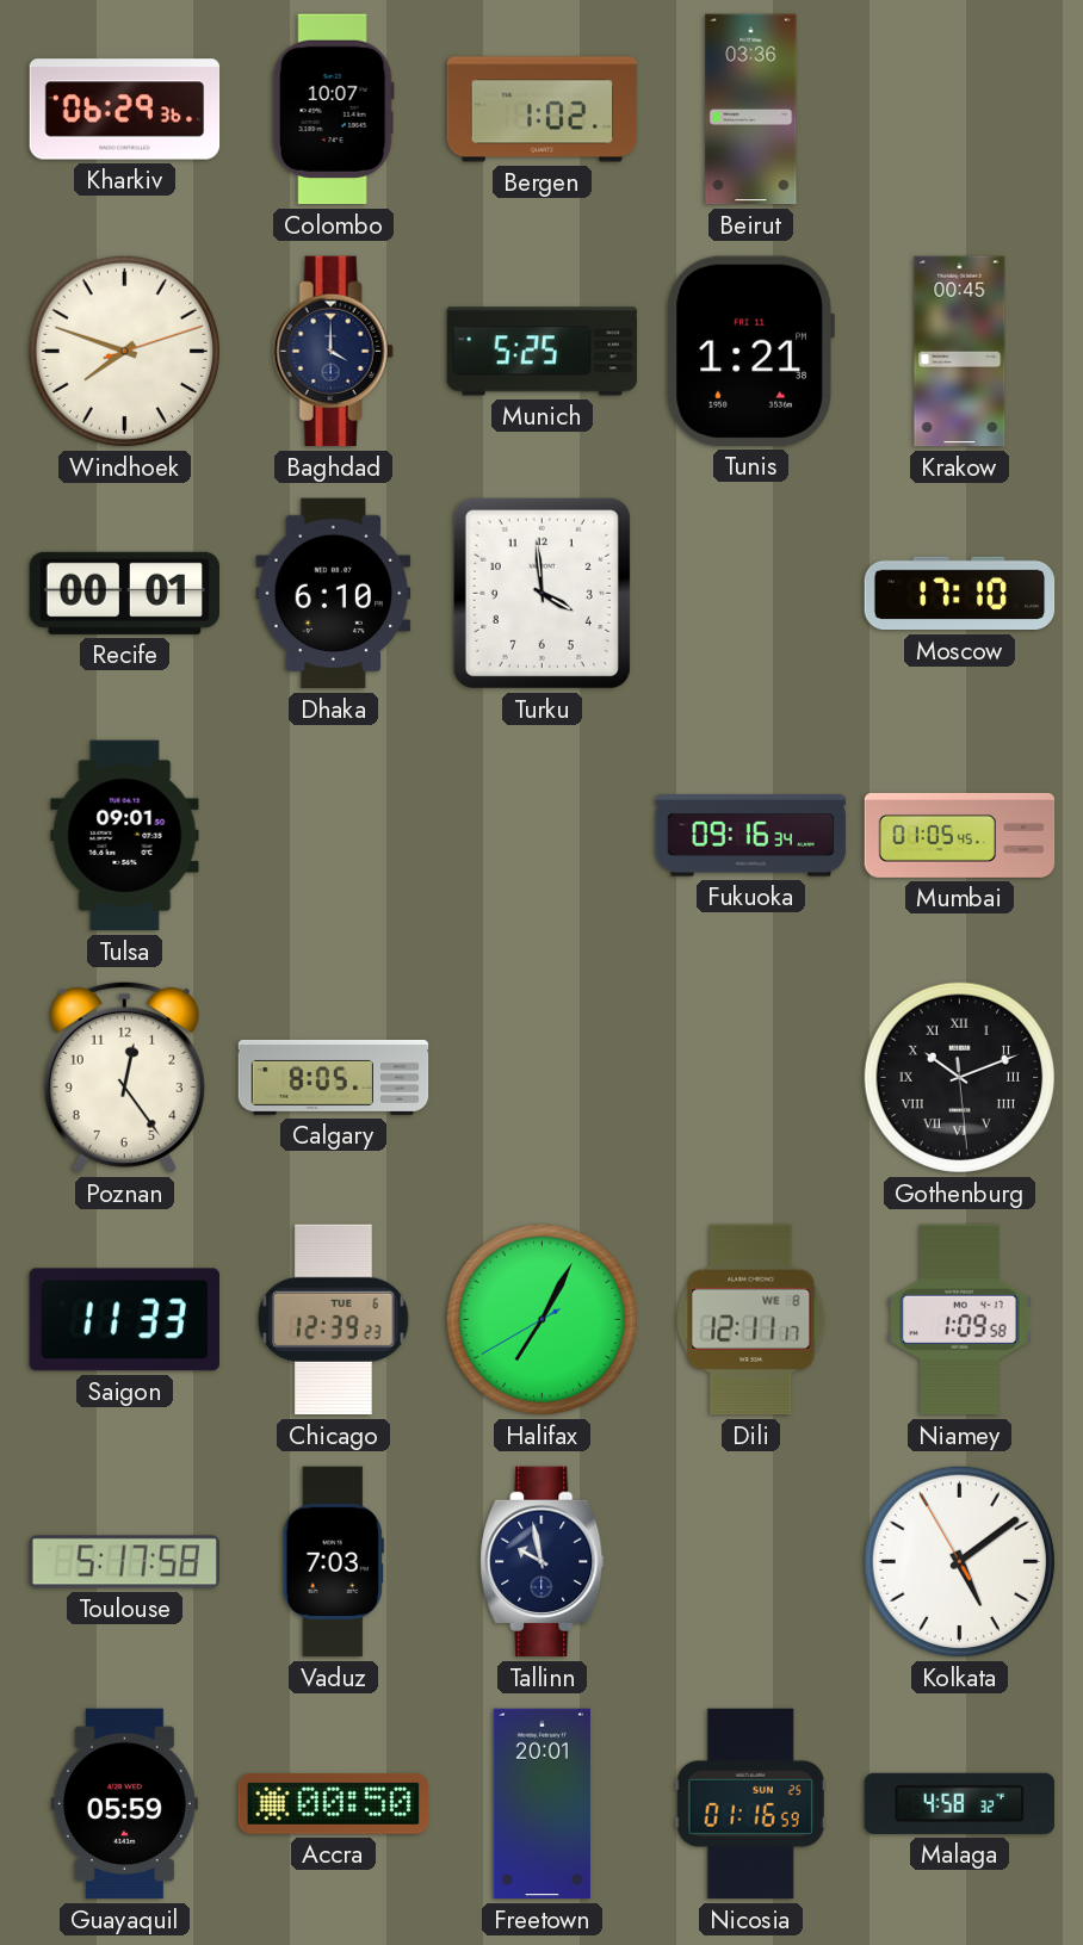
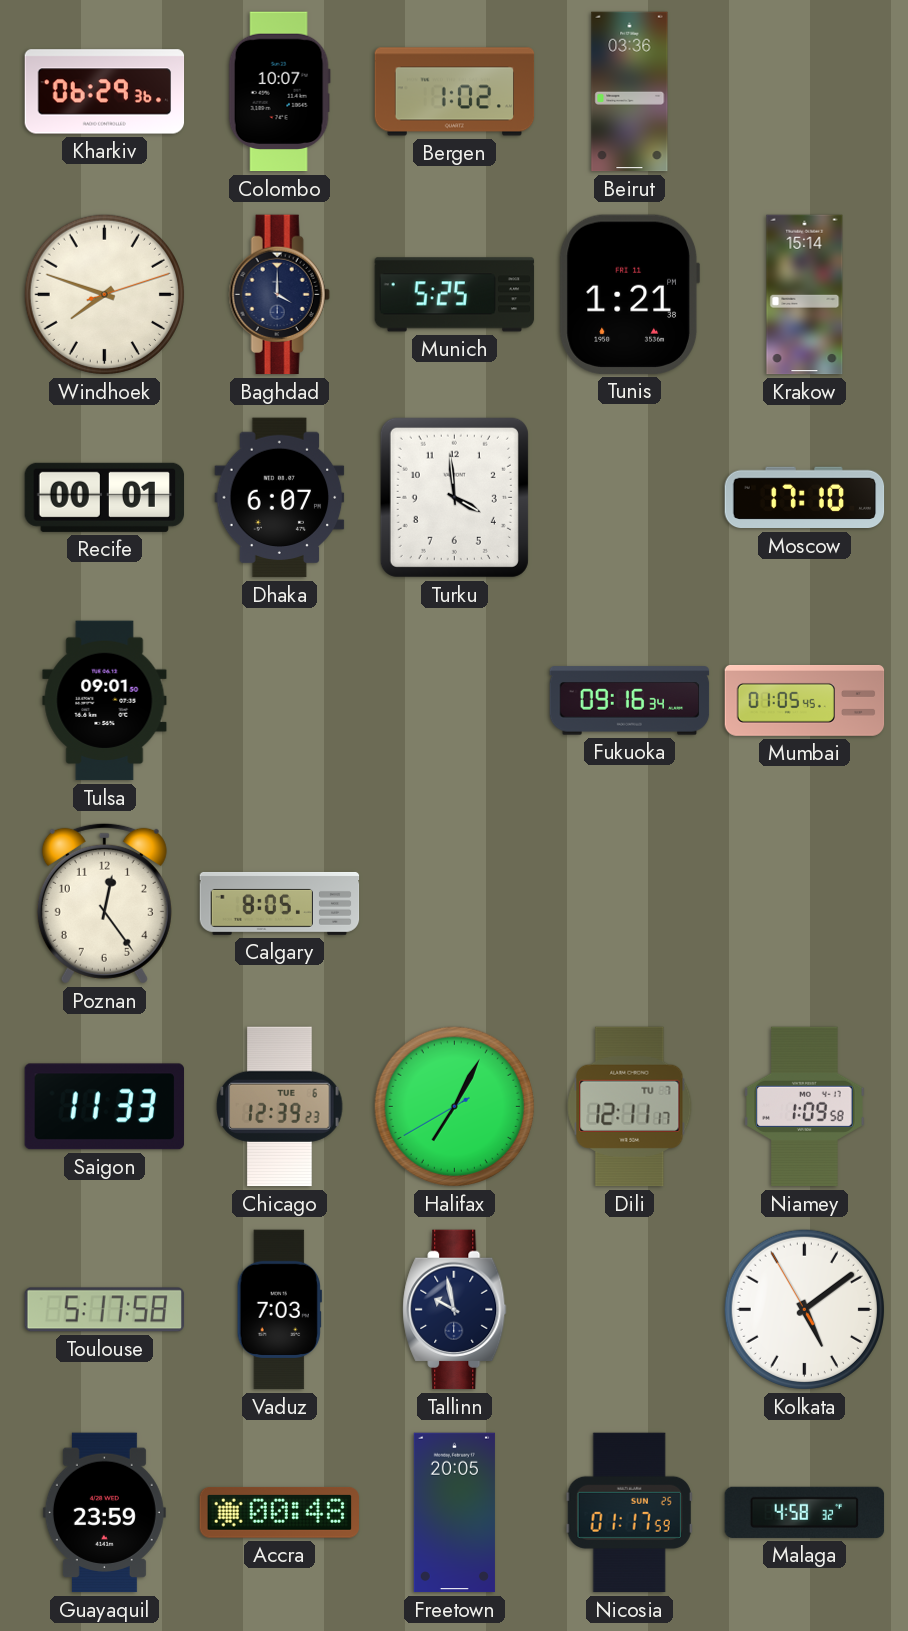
Krakow: 00:45 -> 15:14 (805, 295)
Dhaka: 6:10 -> 6:07 (280, 498)
Gothenburg: 10:11 -> none (959, 1077)
Dili date: WE 8 -> TU 7 (630, 1107)
Guayaquil: 05:59 -> 23:59 (104, 1513)
Accra: 00:50 -> 00:48 (280, 1513)
Freetown: 20:01 -> 20:05 (454, 1513)
Nicosia: 01:16 -> 01:17 (629, 1513)
